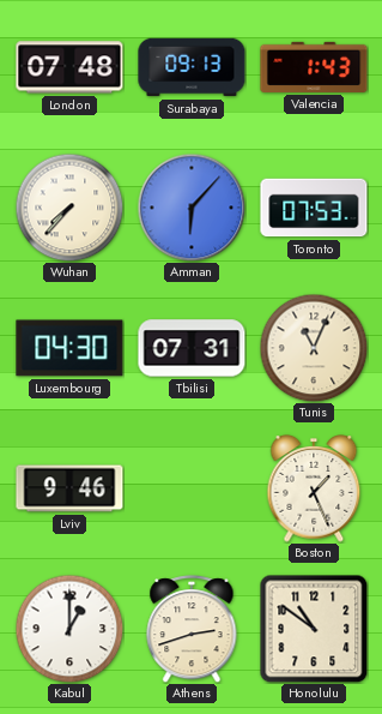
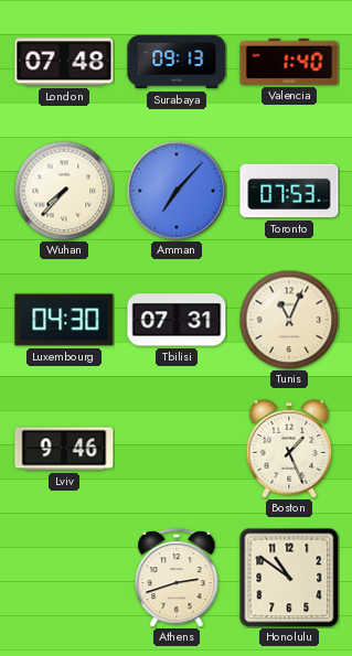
Valencia: 1:43 -> 1:40 (289, 62)
Amman: 6:07 -> 7:07 (177, 191)
Kabul: 1:00 -> none (69, 629)
